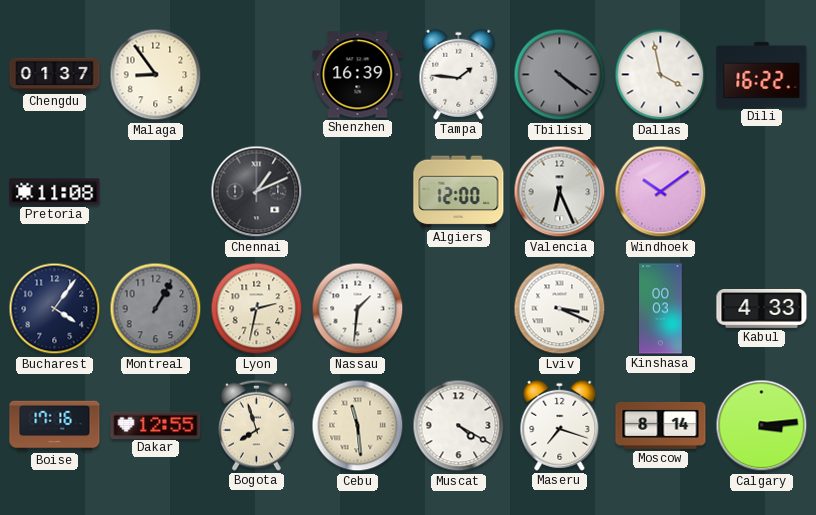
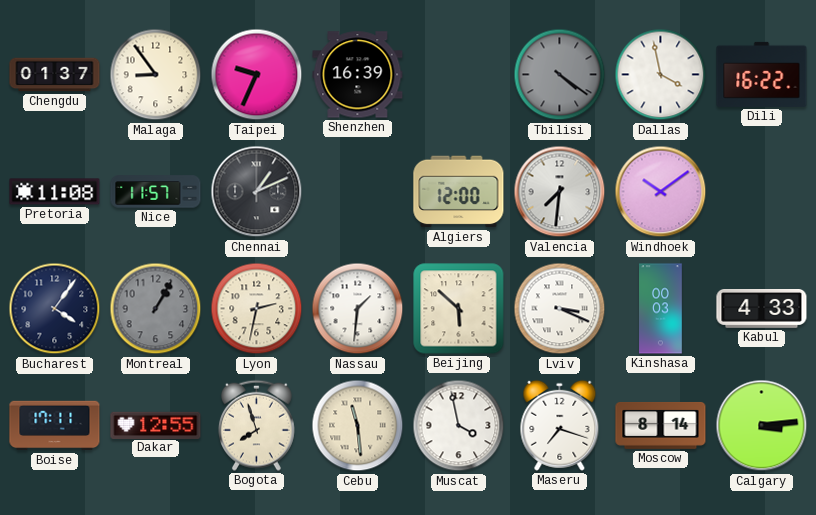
Taipei: none -> 9:34 (257, 75)
Tampa: 1:46 -> none (459, 74)
Nice: none -> 11:57 (156, 192)
Valencia: 6:26 -> 7:31 (560, 192)
Beijing: none -> 5:52 (459, 309)
Boise: 17:16 -> 17:11 (55, 426)
Muscat: 4:20 -> 3:58 (459, 426)
